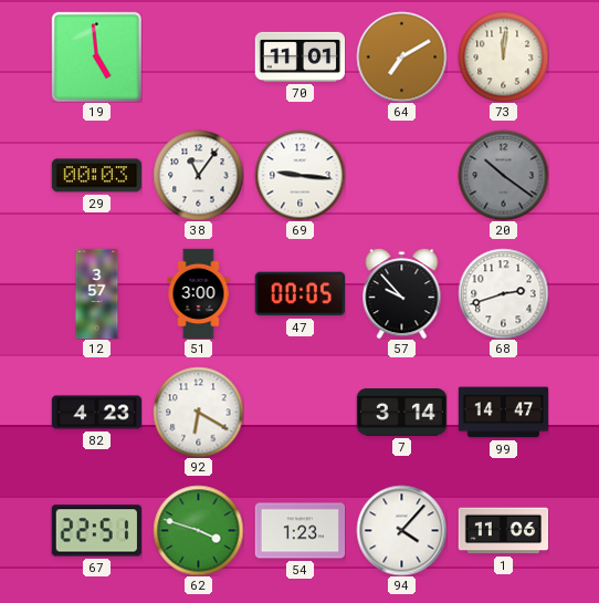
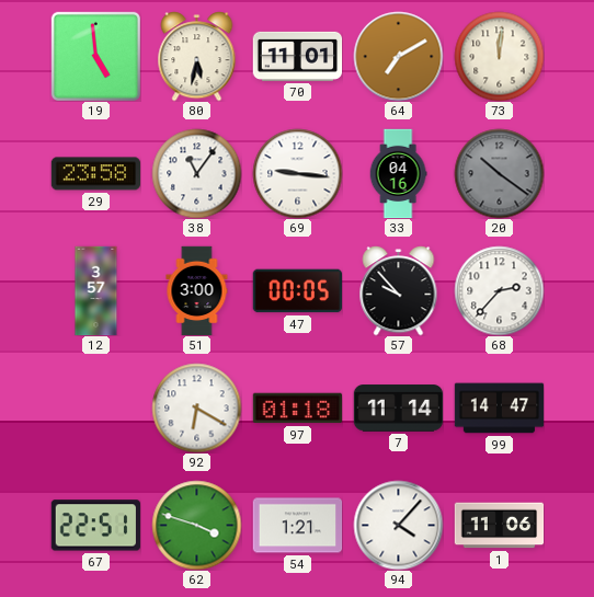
80: none -> 5:32 (197, 56)
29: 00:03 -> 23:58 (95, 174)
33: none -> 04:16 (398, 173)
68: 2:42 -> 2:37 (499, 290)
82: 4:23 -> none (96, 413)
97: none -> 01:18 (297, 409)
7: 3:14 -> 11:14 (398, 409)
54: 1:23 -> 1:21 (297, 526)
